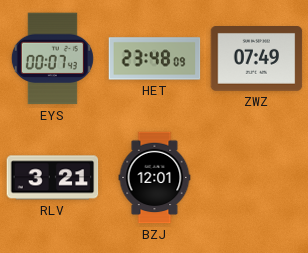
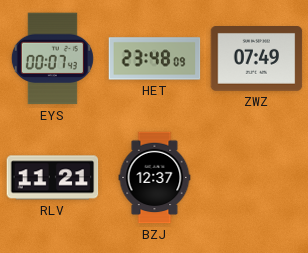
RLV: 3:21 -> 11:21 (53, 178)
BZJ: 12:01 -> 12:37 (155, 178)
